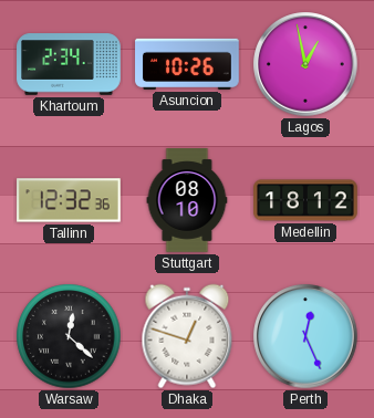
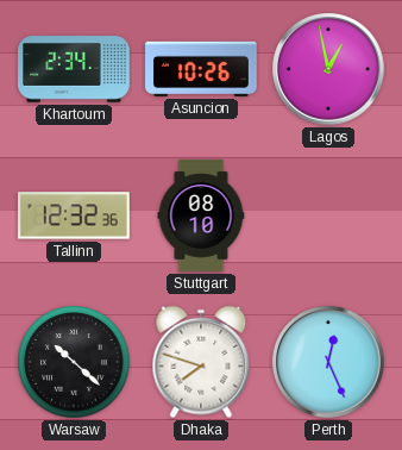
Medellin: 18:12 -> none (305, 200)
Warsaw: 12:22 -> 10:22 (74, 362)
Dhaka: 12:48 -> 7:48 (201, 362)
